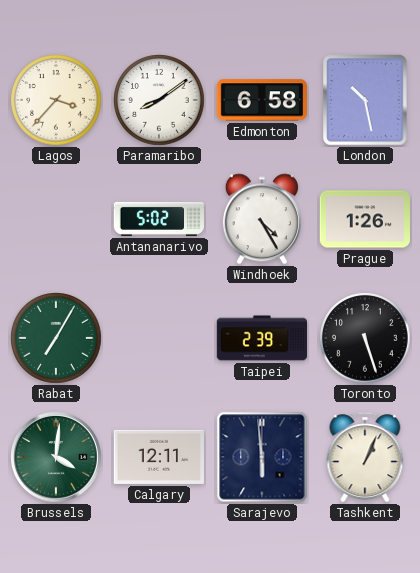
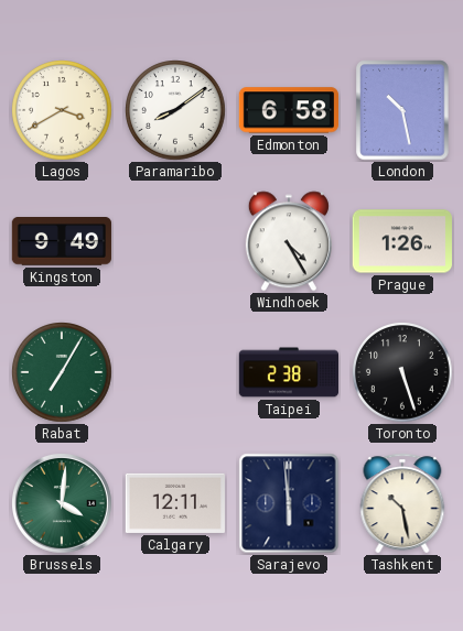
Lagos: 3:37 -> 3:40 (63, 111)
Kingston: none -> 9:49 (62, 242)
Antananarivo: 5:02 -> none (158, 219)
Taipei: 2:39 -> 2:38 (288, 372)
Tashkent: 1:04 -> 10:28 (402, 503)
